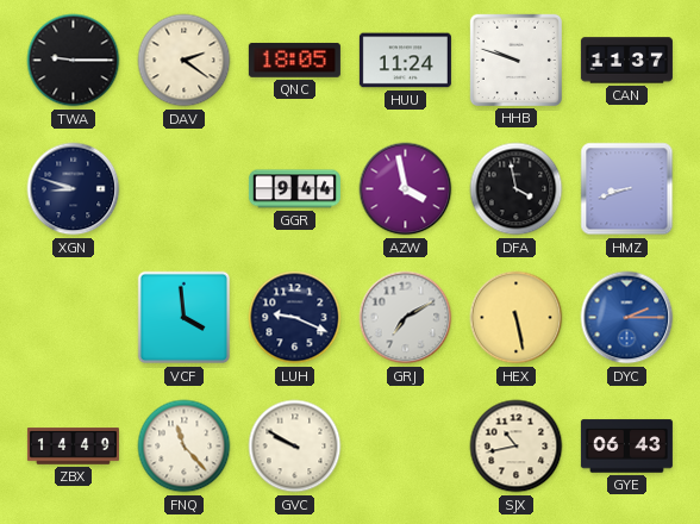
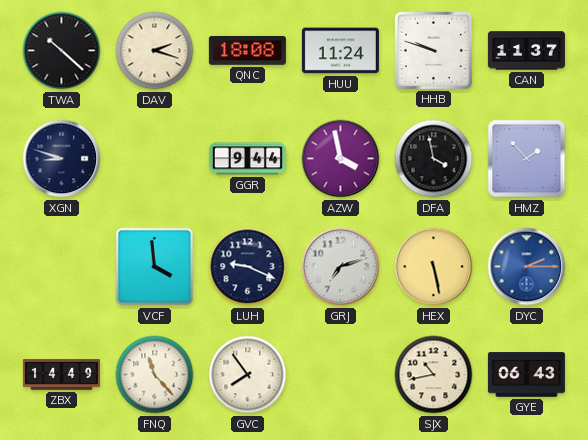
TWA: 9:15 -> 10:22 (62, 51)
DAV: 2:21 -> 2:18 (155, 51)
QNC: 18:05 -> 18:08 (247, 50)
HMZ: 8:42 -> 1:53 (527, 159)
GRJ: 7:10 -> 7:12 (341, 267)
GVC: 9:50 -> 7:54 (248, 375)
